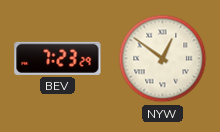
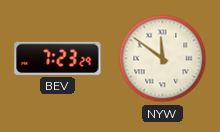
NYW: 12:51 -> 11:51 (163, 59)
